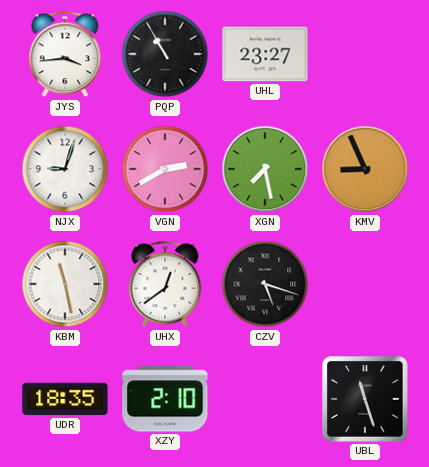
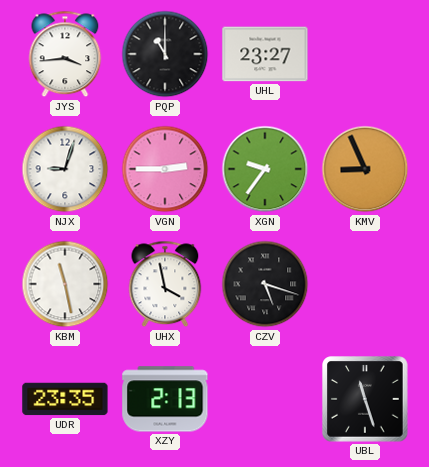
PQP: 10:55 -> 11:00 (165, 54)
VGN: 2:40 -> 2:45 (165, 169)
XGN: 7:28 -> 9:36 (265, 169)
UHX: 12:39 -> 3:58 (165, 284)
UDR: 18:35 -> 23:35 (65, 399)
XZY: 2:10 -> 2:13 (165, 399)
